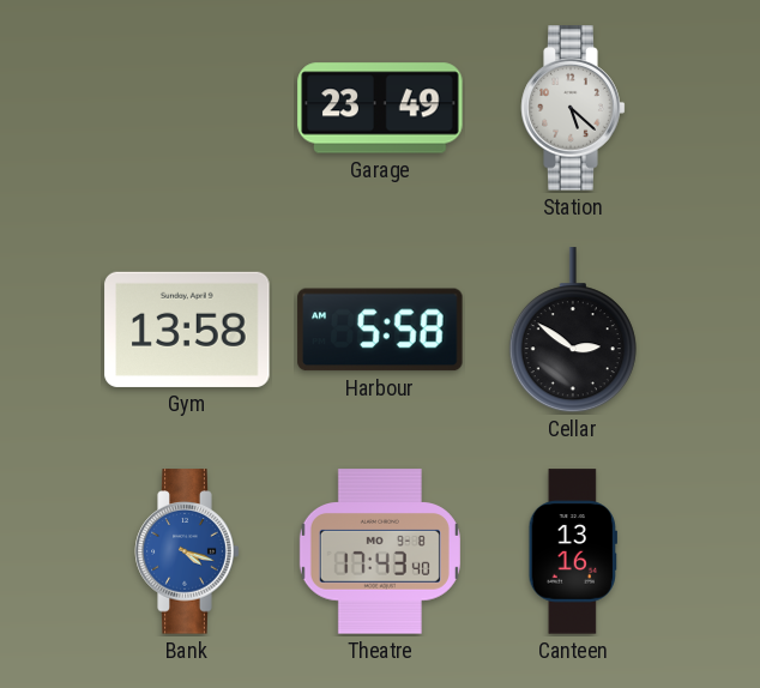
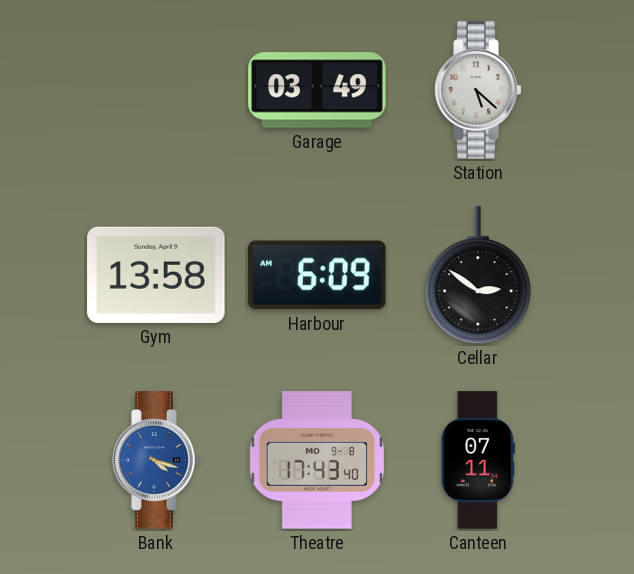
Garage: 23:49 -> 03:49 (317, 90)
Harbour: 5:58 -> 6:09 (317, 275)
Canteen: 13:16 -> 07:11 (478, 460)
